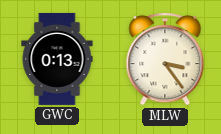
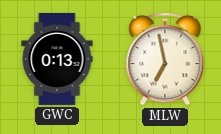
MLW: 3:24 -> 6:58 (165, 59)
